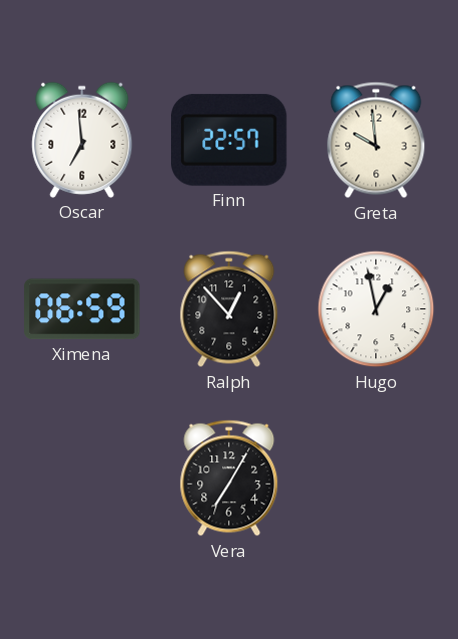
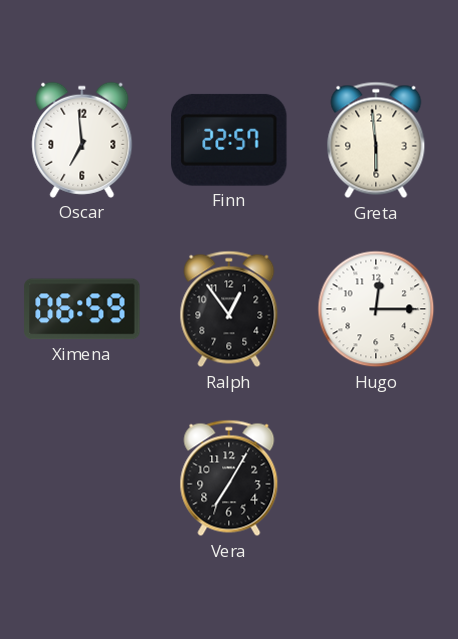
Greta: 9:59 -> 5:59 (376, 140)
Ralph: 12:53 -> 12:54 (229, 309)
Hugo: 12:58 -> 12:15 (376, 309)
